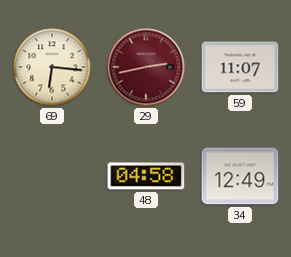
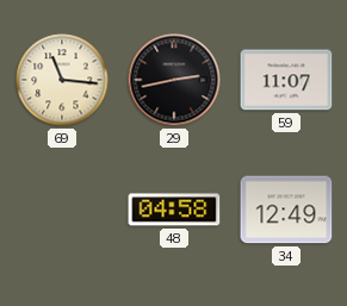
69: 6:16 -> 11:16 (62, 80)
29 dial: burgundy -> black (174, 80)
